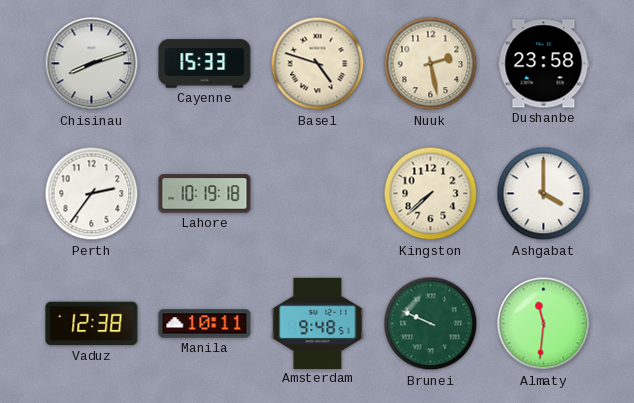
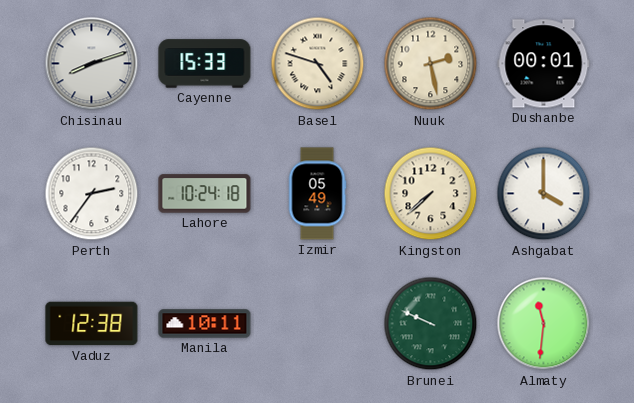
Dushanbe: 23:58 -> 00:01 (544, 64)
Lahore: 10:19 -> 10:24 (205, 194)
Izmir: none -> 05:49 (317, 194)
Amsterdam: 9:48 -> none (318, 323)
